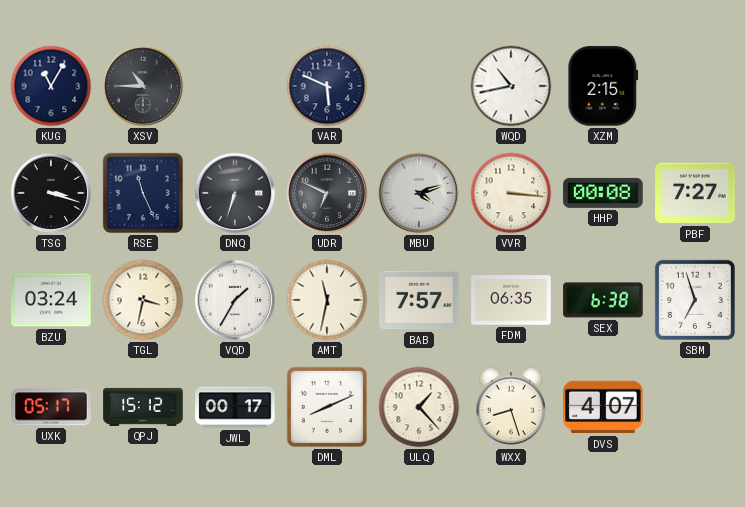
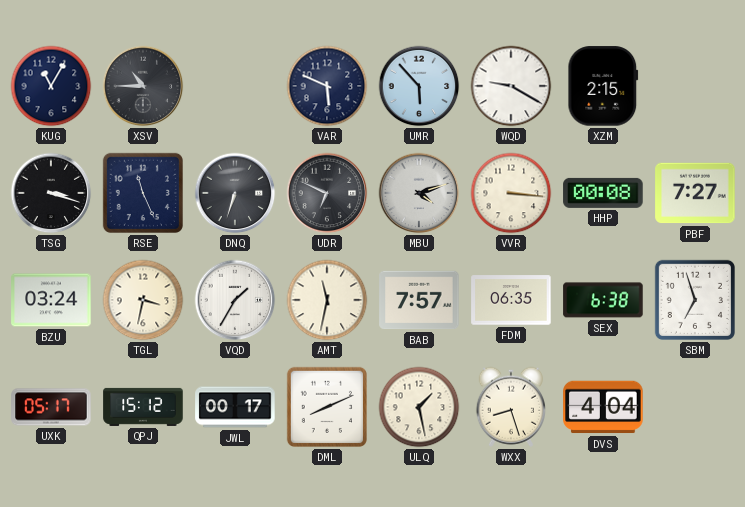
UMR: none -> 5:53 (419, 86)
WQD: 10:43 -> 9:20 (511, 86)
ULQ: 1:23 -> 1:28 (419, 407)
DVS: 4:07 -> 4:04 (603, 407)
